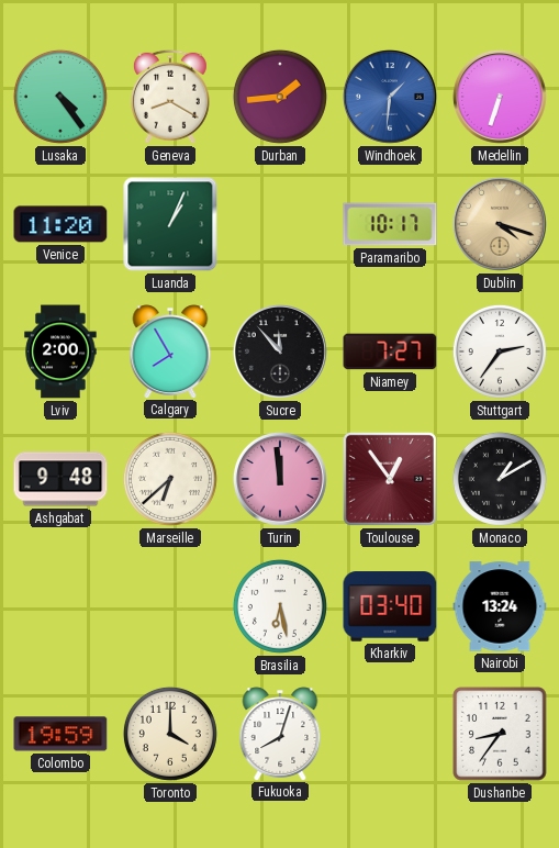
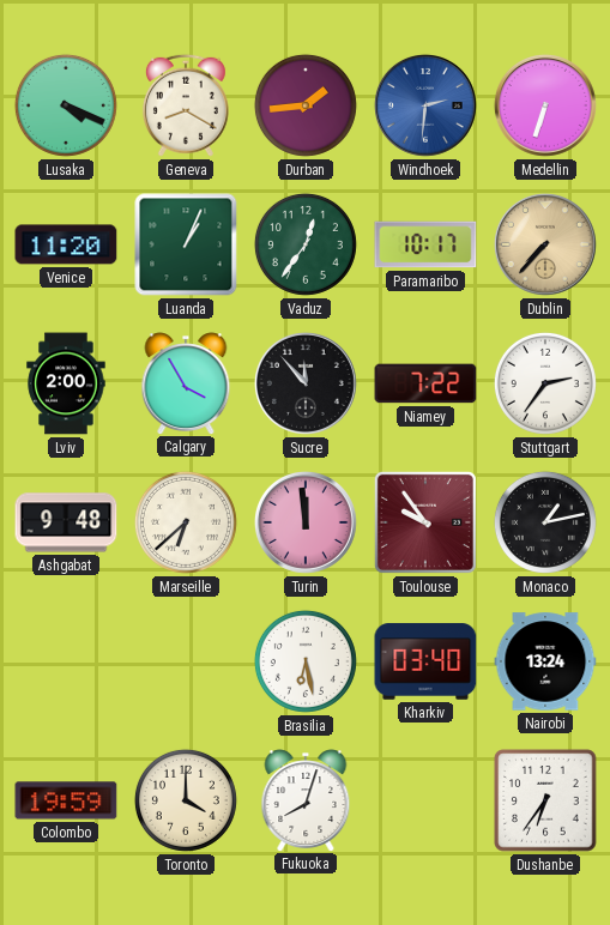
Lusaka: 4:24 -> 4:19 (66, 105)
Windhoek: 1:31 -> 2:31 (425, 105)
Vaduz: none -> 12:36 (306, 244)
Dublin: 4:18 -> 7:37 (545, 244)
Calgary: 7:55 -> 3:55 (186, 383)
Niamey: 7:27 -> 7:22 (425, 383)
Toulouse: 12:54 -> 9:54 (425, 522)
Monaco: 1:10 -> 1:13 (545, 522)
Dushanbe: 8:36 -> 6:36 (545, 800)
